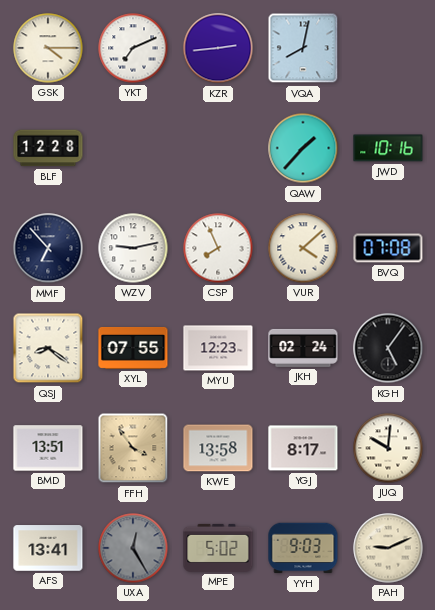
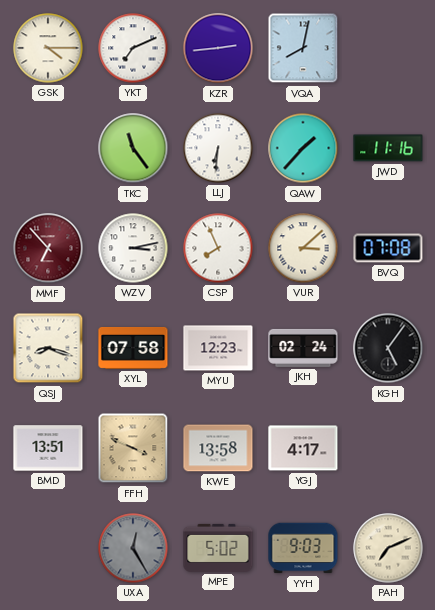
BLF: 12:28 -> none (48, 148)
TKC: none -> 11:24 (133, 148)
LLJ: none -> 6:31 (218, 148)
JWD: 10:16 -> 11:16 (388, 148)
MMF dial: navy -> burgundy (48, 248)
WZV: 9:13 -> 3:13 (133, 248)
VUR: 4:08 -> 3:08 (303, 248)
QSJ: 8:21 -> 8:18 (48, 348)
XYL: 07:55 -> 07:58 (133, 348)
FFH: 3:54 -> 3:49 (133, 448)
YGJ: 8:17 -> 4:17 (303, 448)
JUQ: 10:01 -> none (388, 448)
AFS: 13:41 -> none (48, 548)
PAH: 9:11 -> 7:11 (388, 548)
